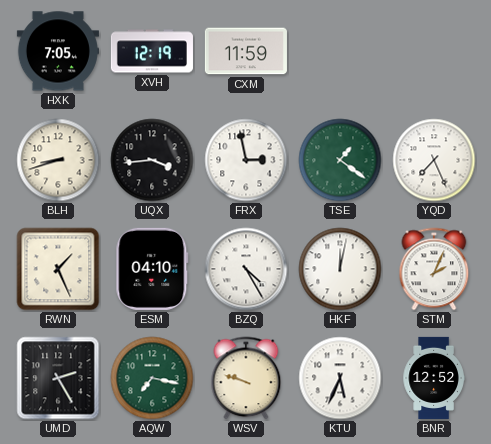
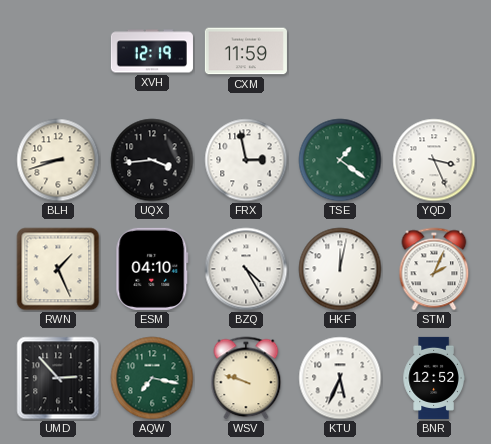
HXK: 7:05 -> none (58, 51)
YQD: 7:26 -> 3:26 (434, 160)
UMD: 2:25 -> 2:53 (58, 378)
